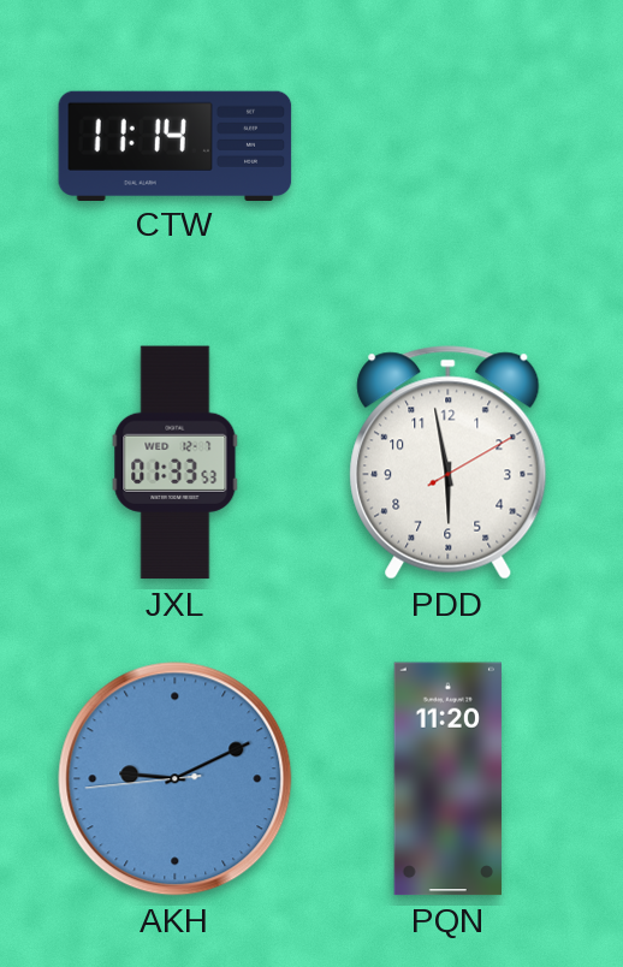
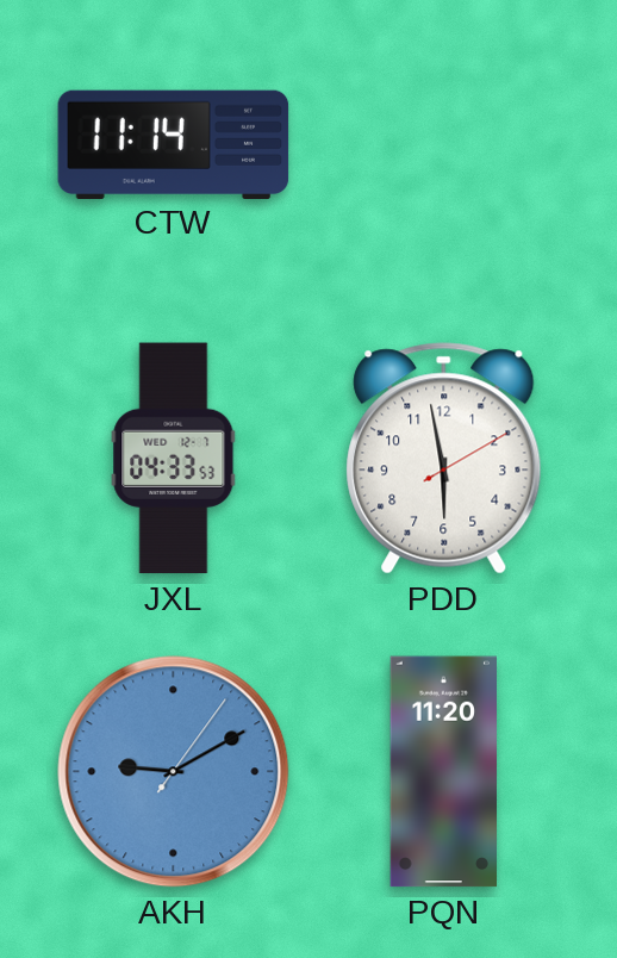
JXL: 01:33 -> 04:33 (174, 459)
AKH: 9:10:44 -> 9:10:06 (174, 772)
